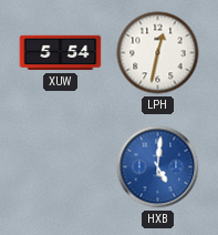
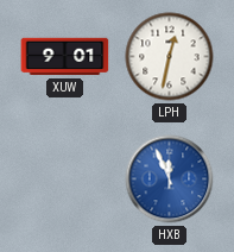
XUW: 5:54 -> 9:01 (65, 57)
HXB: 5:01 -> 11:56 (170, 179)
